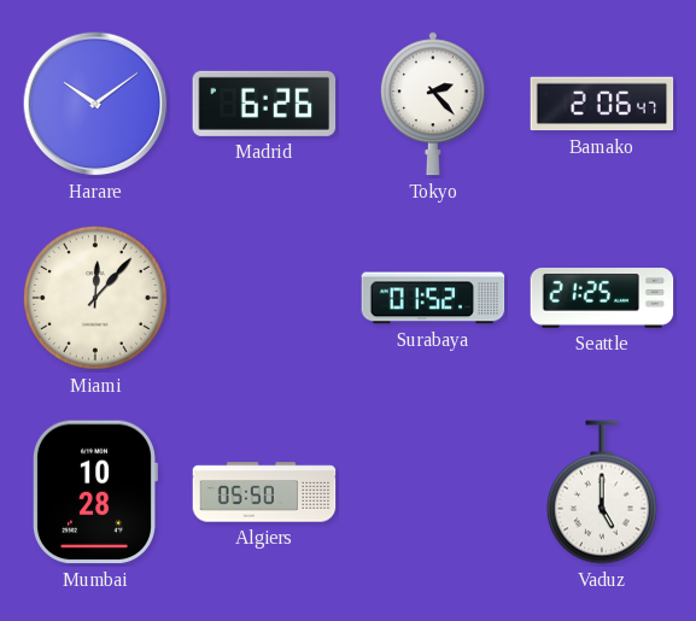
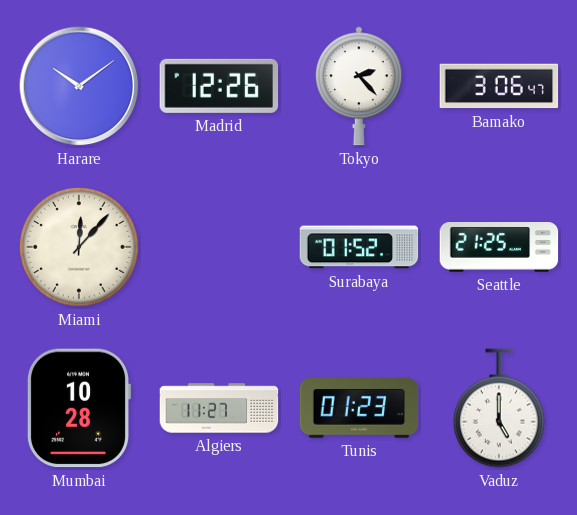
Madrid: 6:26 -> 12:26 (219, 86)
Bamako: 2:06 -> 3:06 (499, 86)
Algiers: 05:50 -> 11:27 (219, 408)
Tunis: none -> 01:23 (359, 408)
